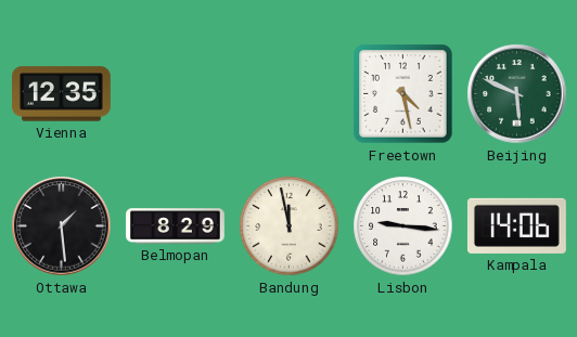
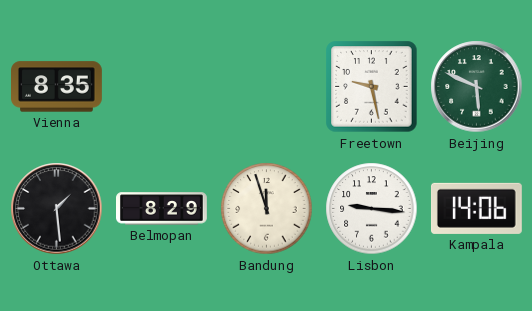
Vienna: 12:35 -> 8:35 (57, 87)
Freetown: 4:28 -> 9:28 (372, 87)
Bandung: 11:58 -> 11:57 (267, 209)
